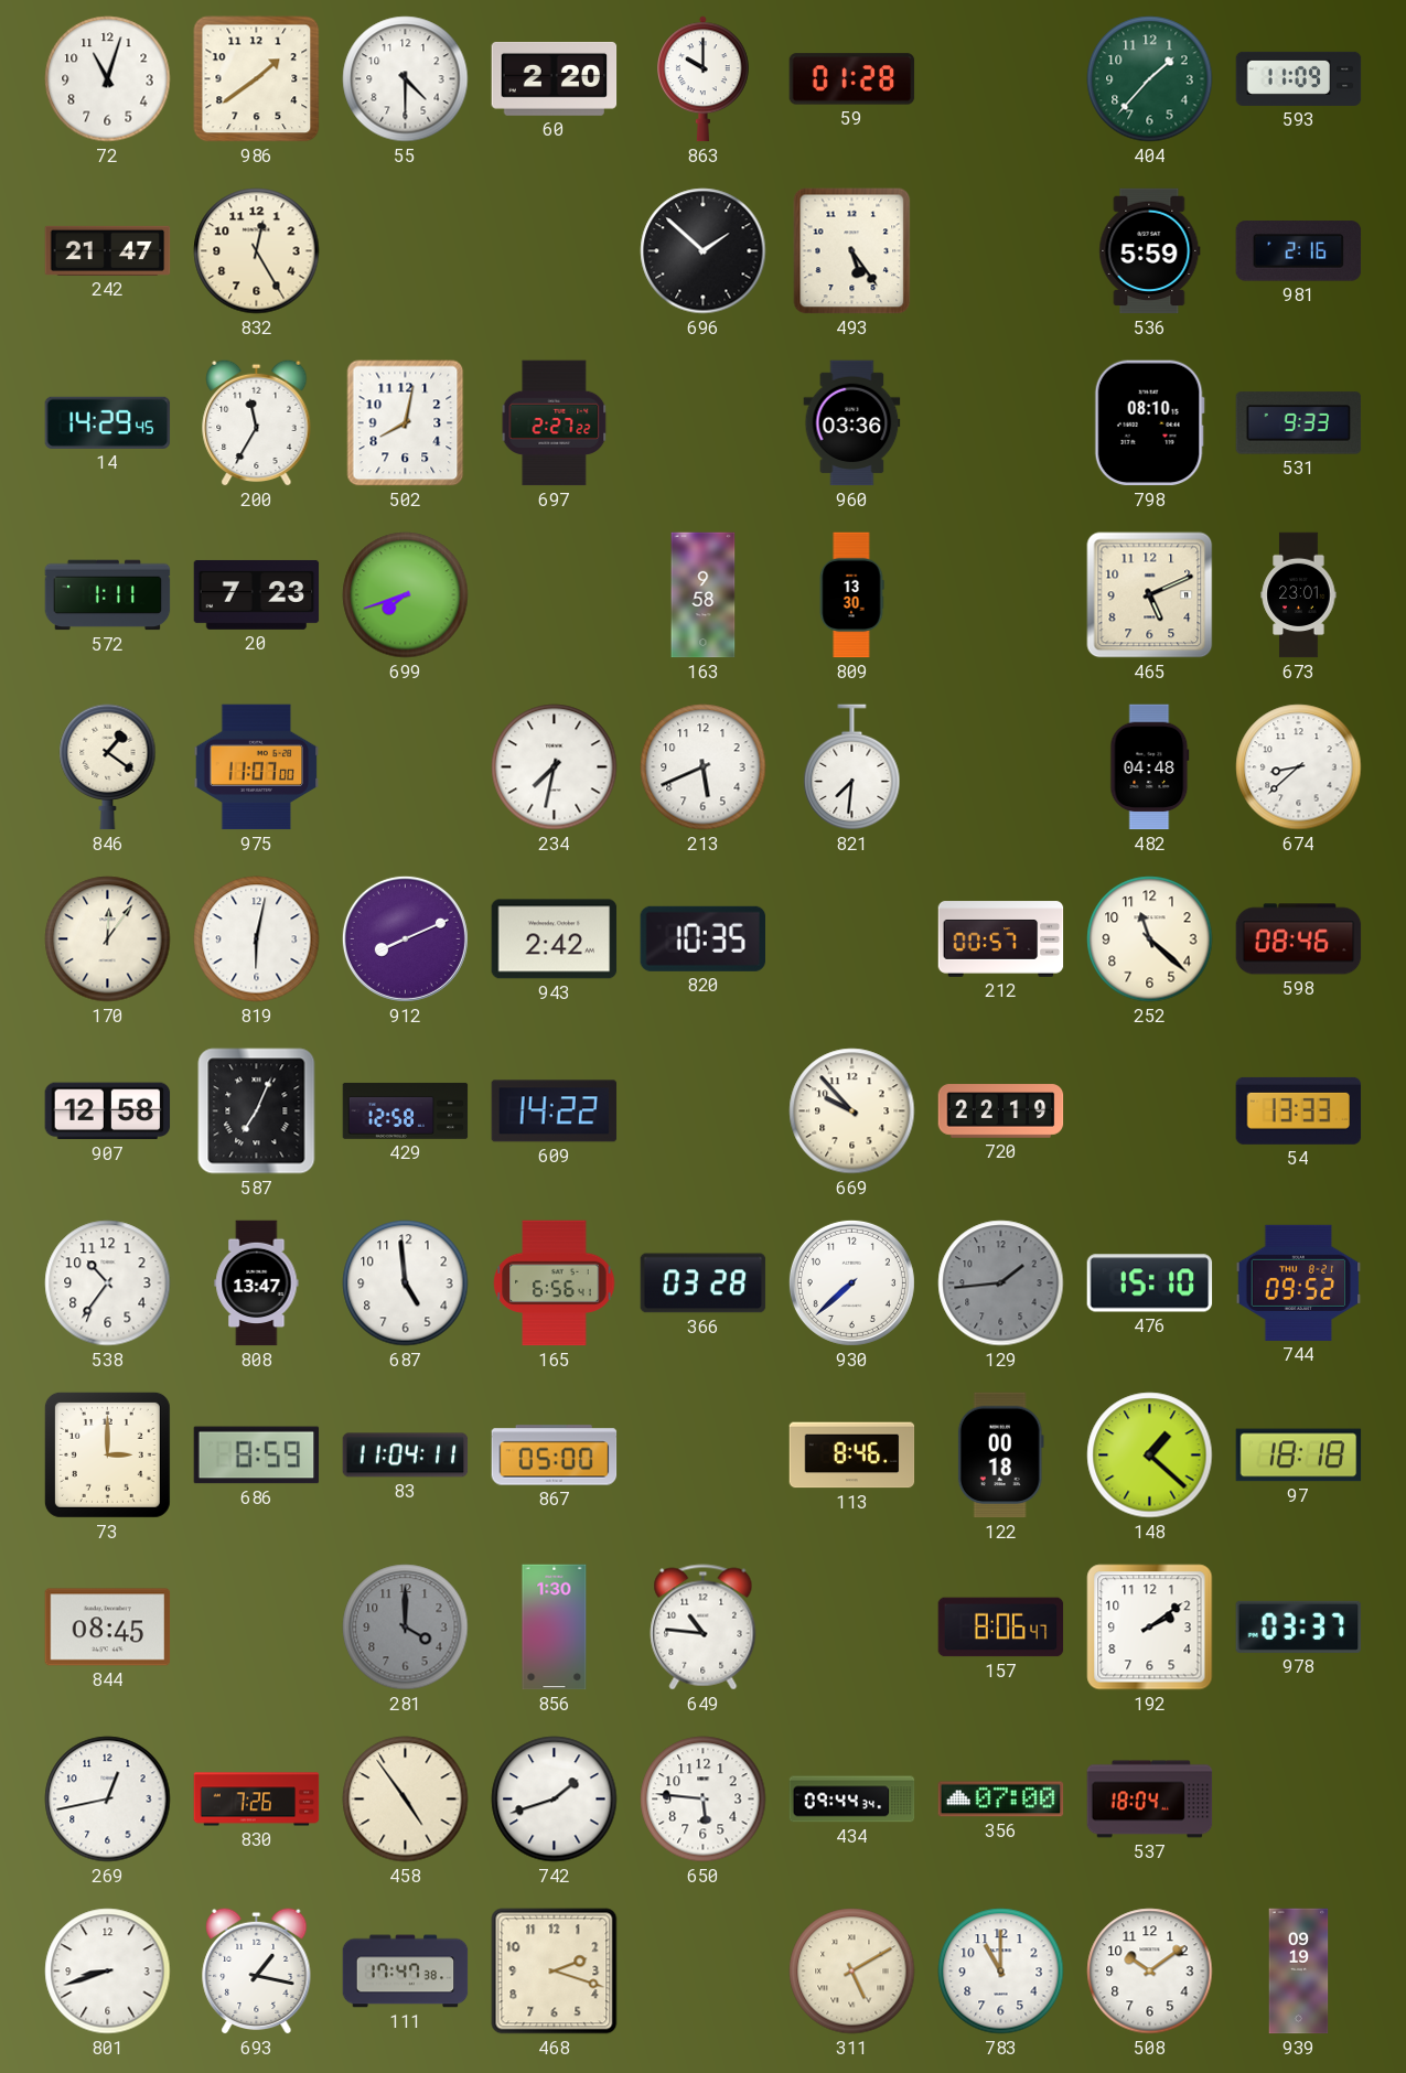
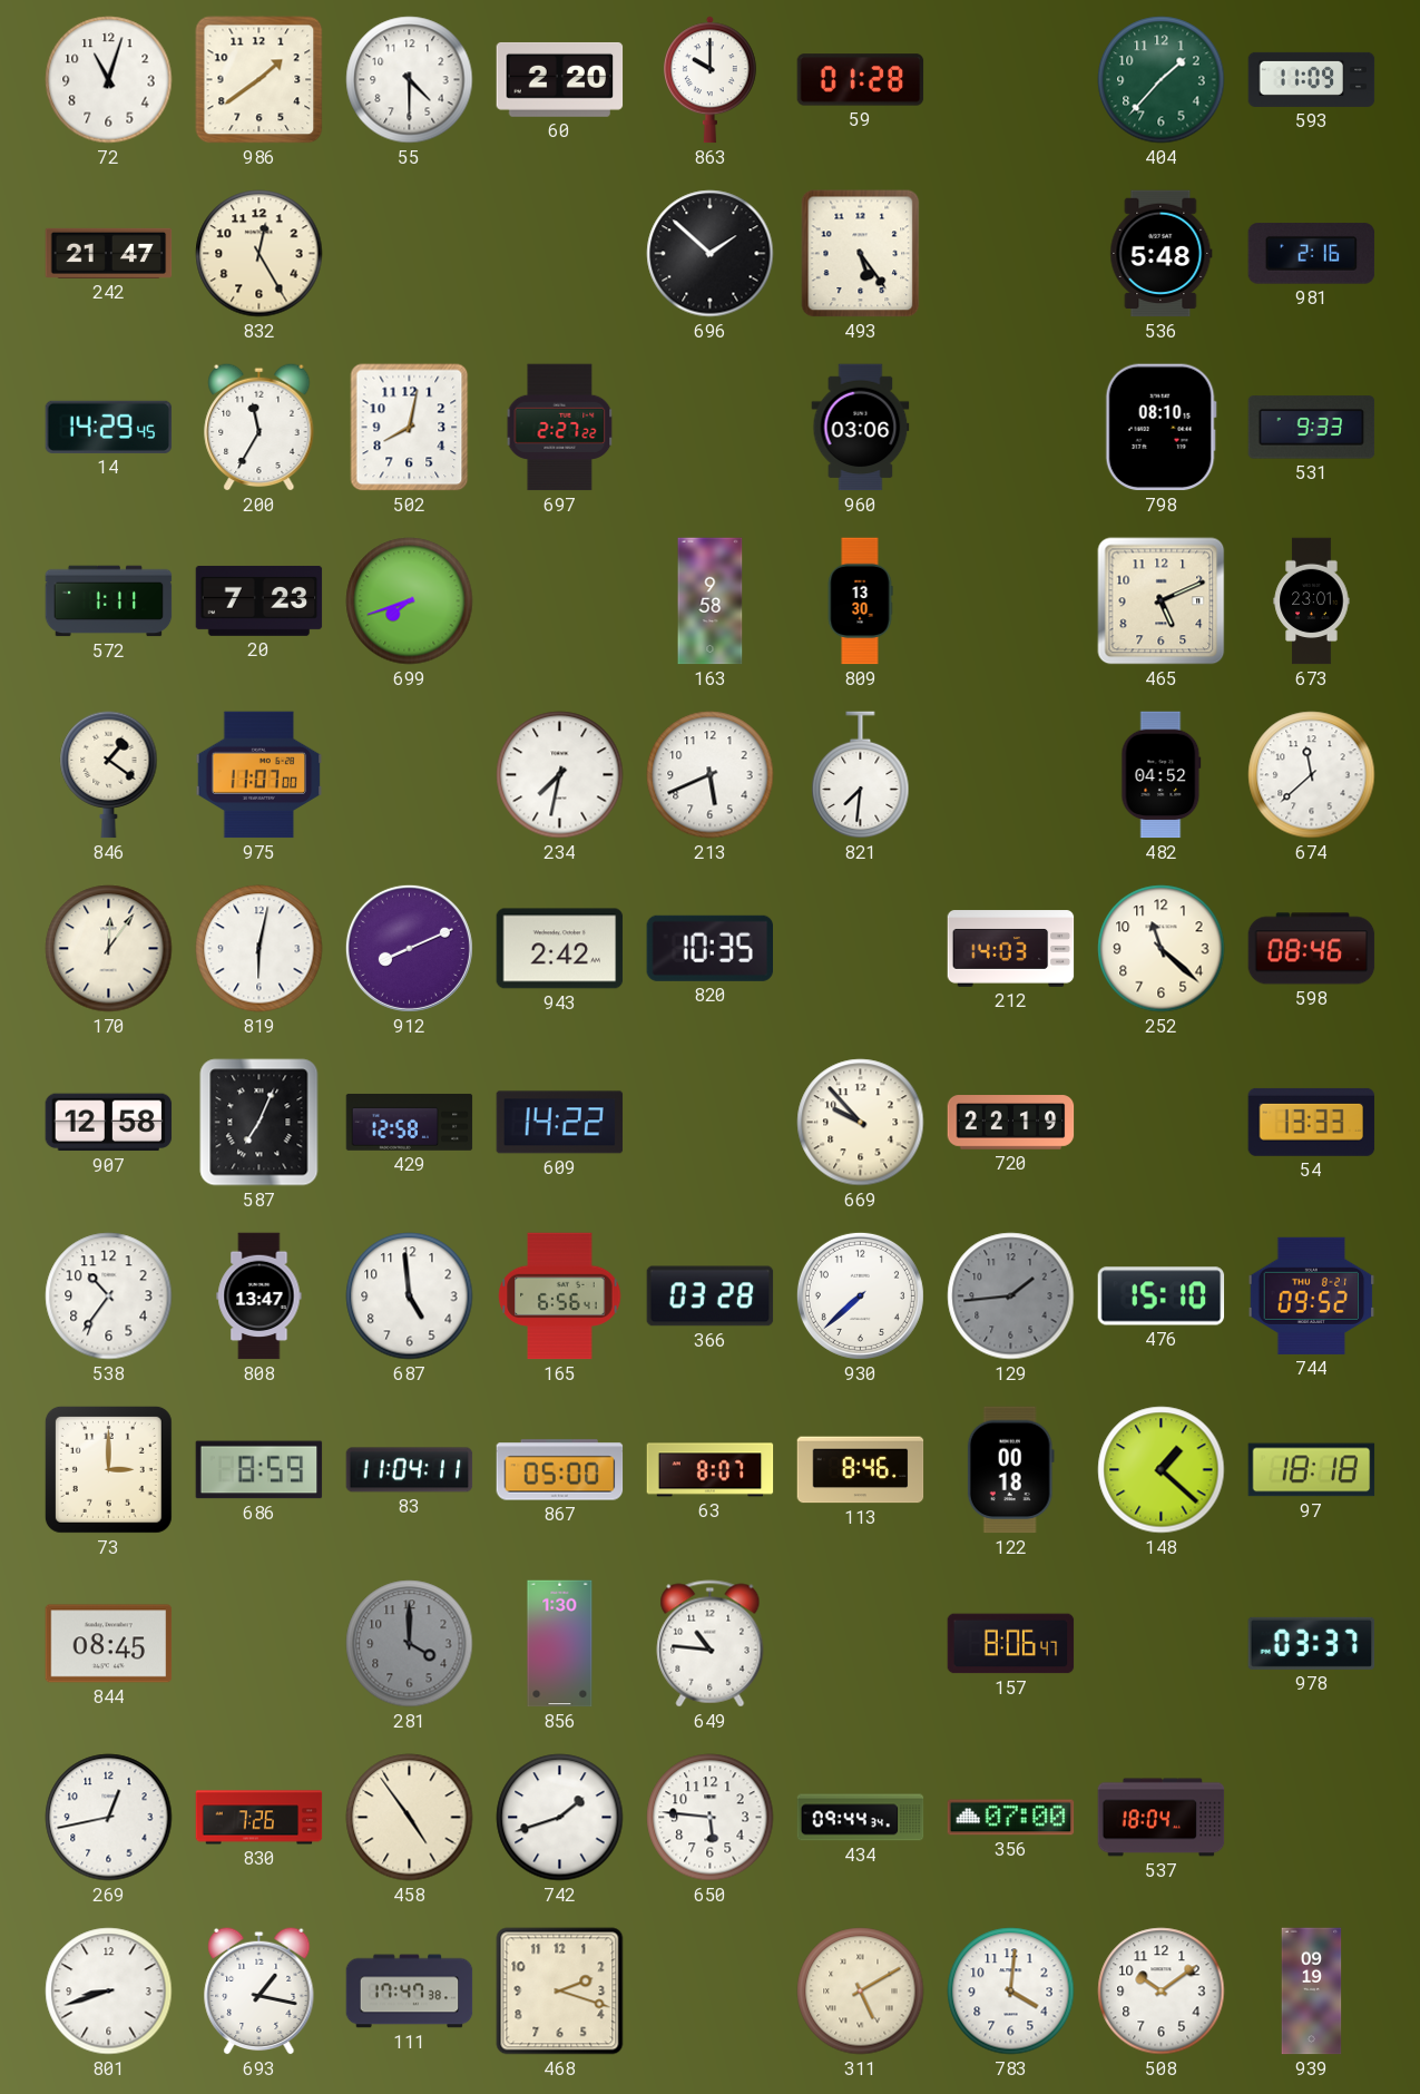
536: 5:59 -> 5:48 (1162, 254)
960: 03:36 -> 03:06 (861, 428)
482: 04:48 -> 04:52 (1162, 775)
674: 8:38 -> 11:38 (1312, 775)
212: 00:57 -> 14:03 (1011, 949)
63: none -> 8:07 (711, 1470)
192: 2:09 -> none (1150, 1628)
783: 11:00 -> 4:01 (1011, 1992)
